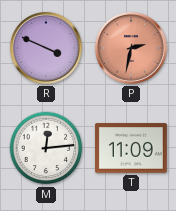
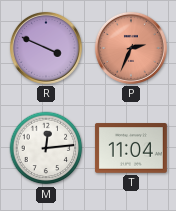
P: 2:32 -> 2:34 (131, 48)
T: 11:09 -> 11:04 (131, 148)
